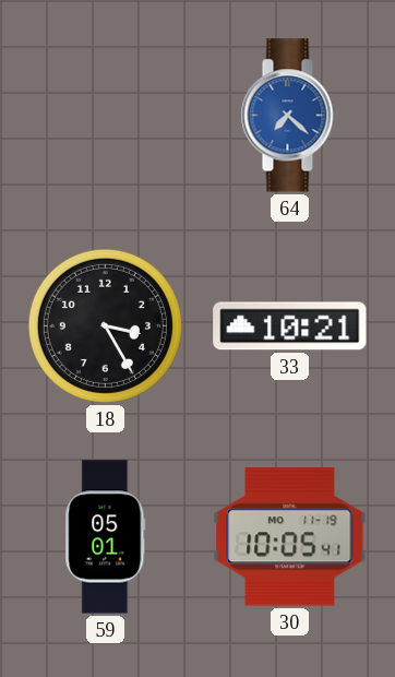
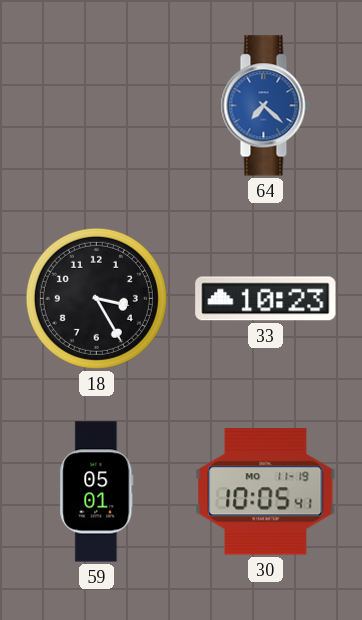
33: 10:21 -> 10:23 (266, 299)
